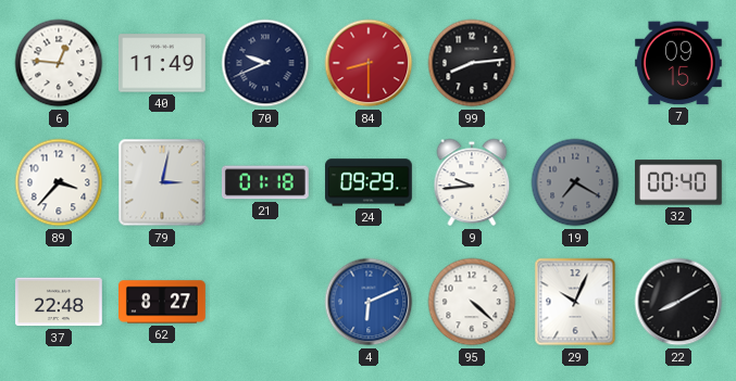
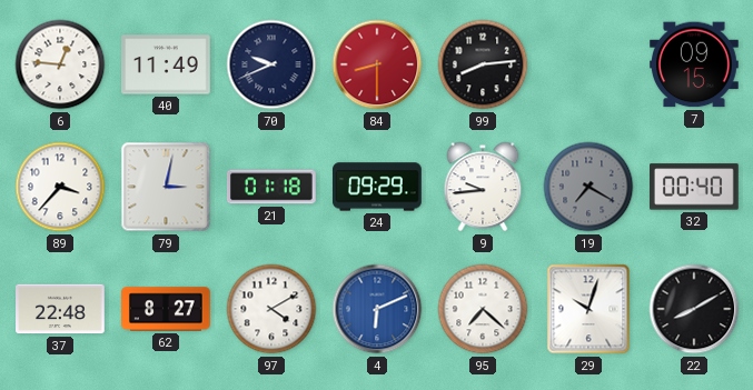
97: none -> 4:10 (271, 309)
95: 4:22 -> 7:22 (483, 309)
29: 10:04 -> 10:03 (588, 309)
